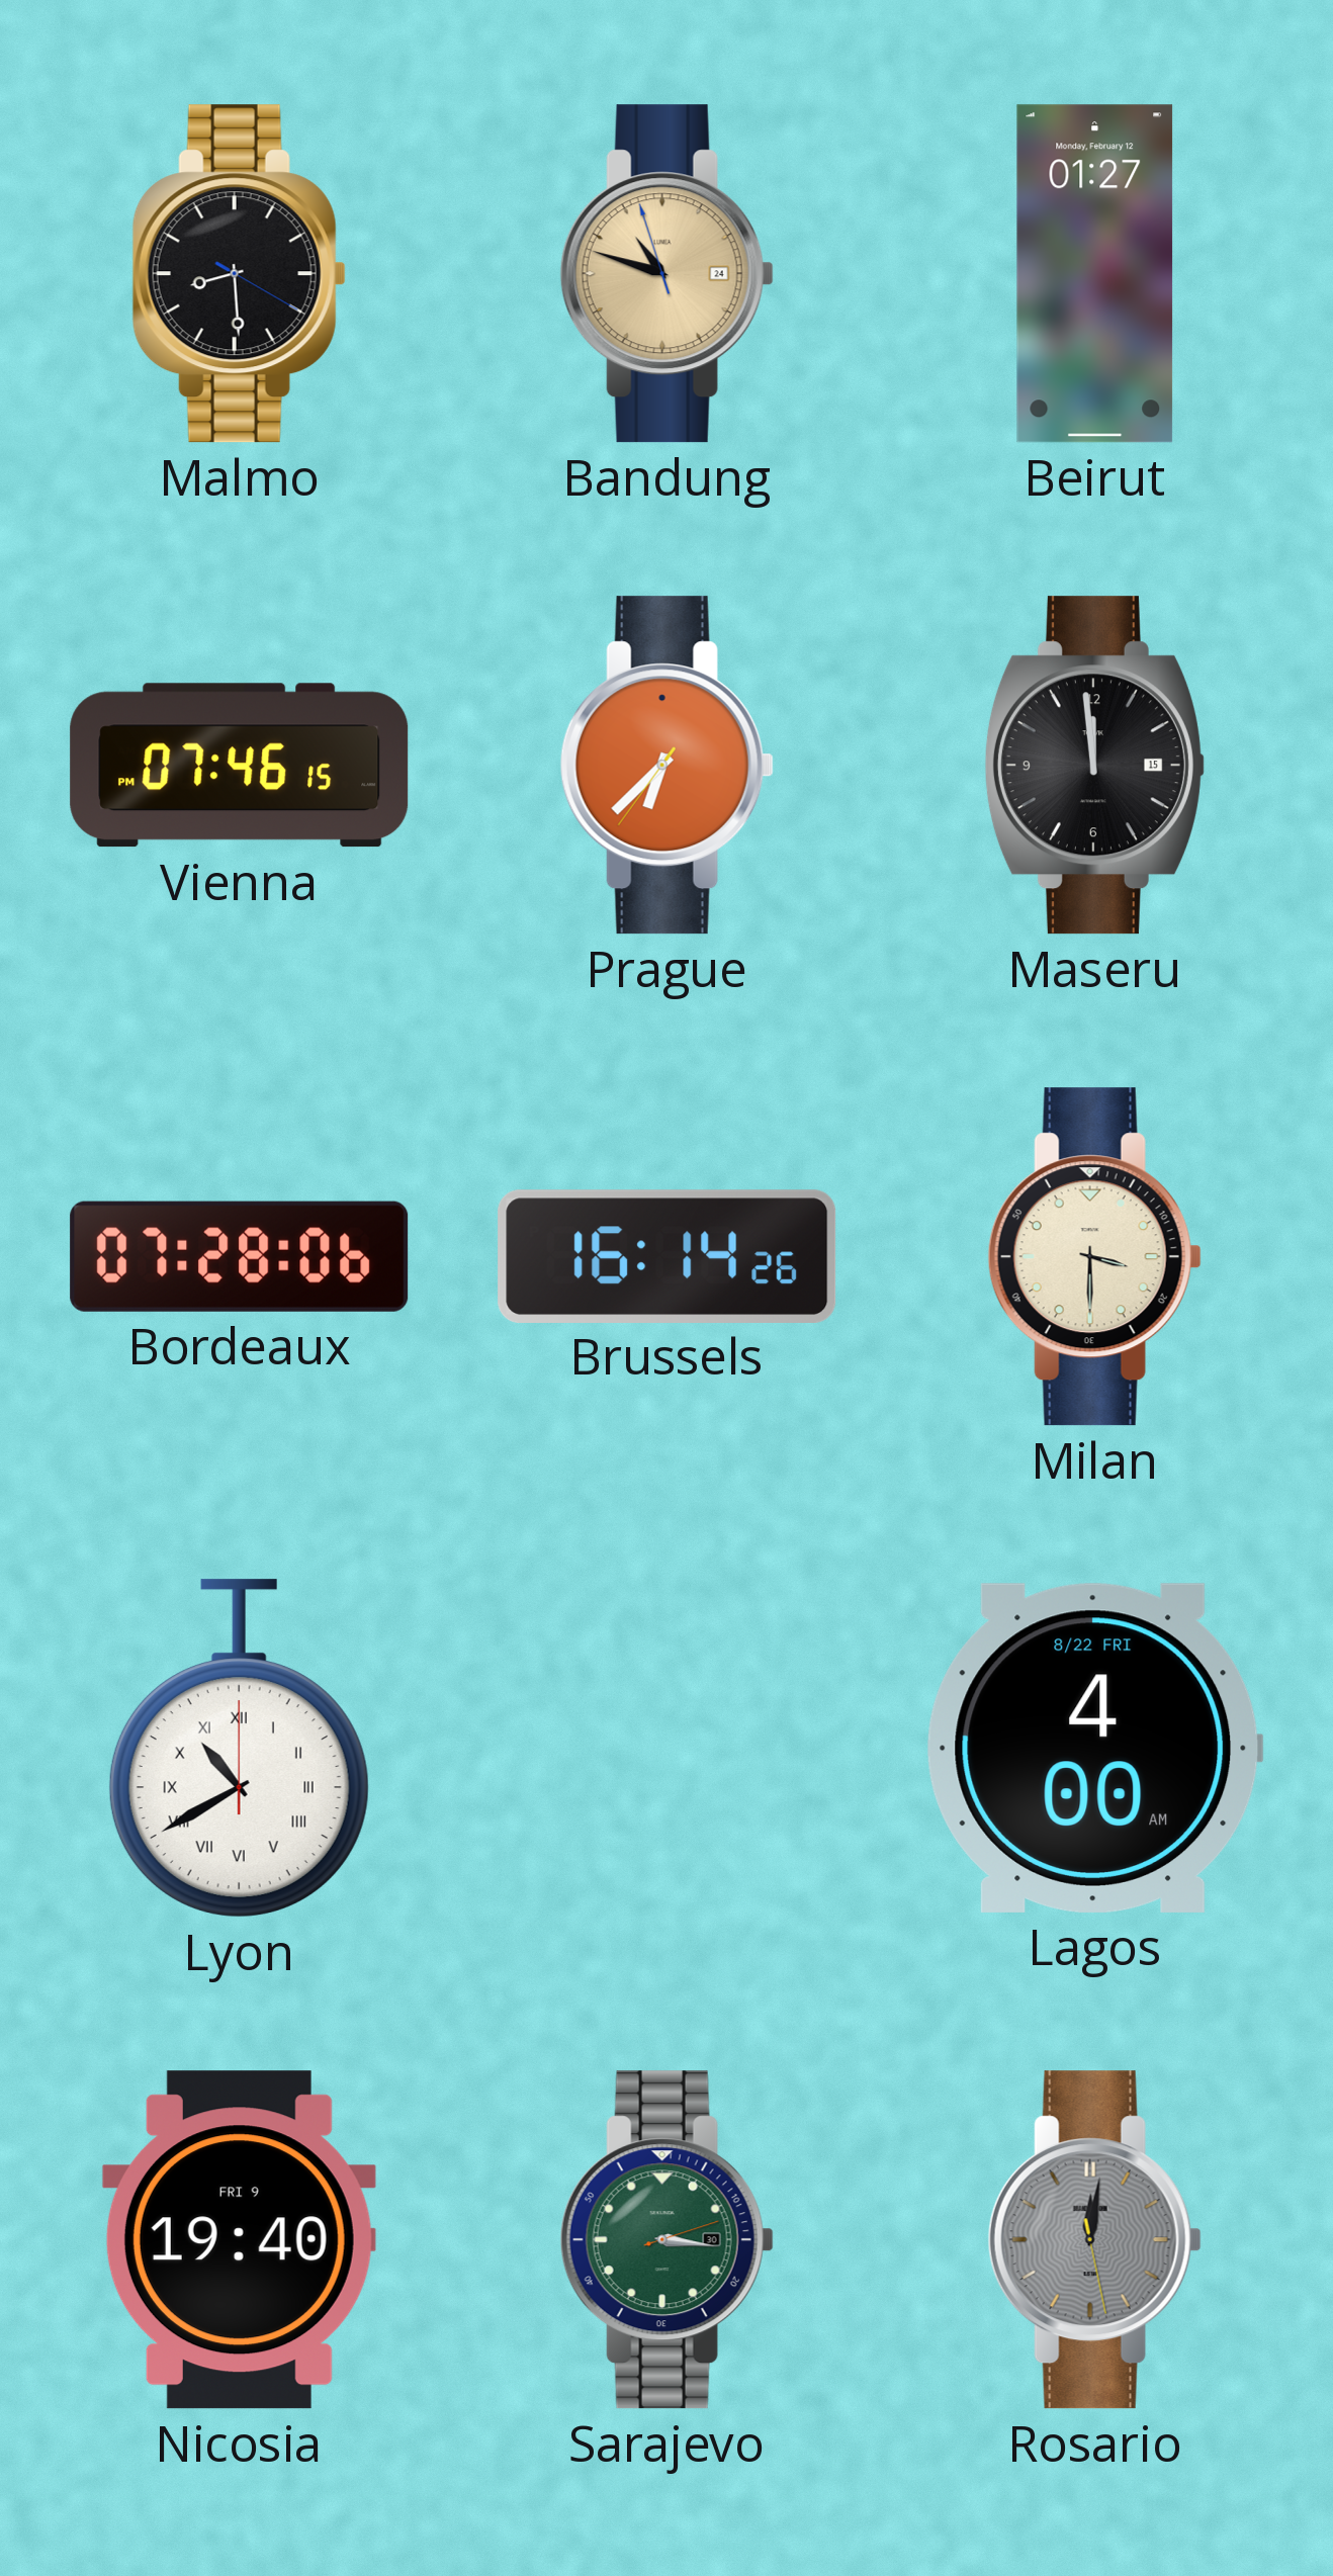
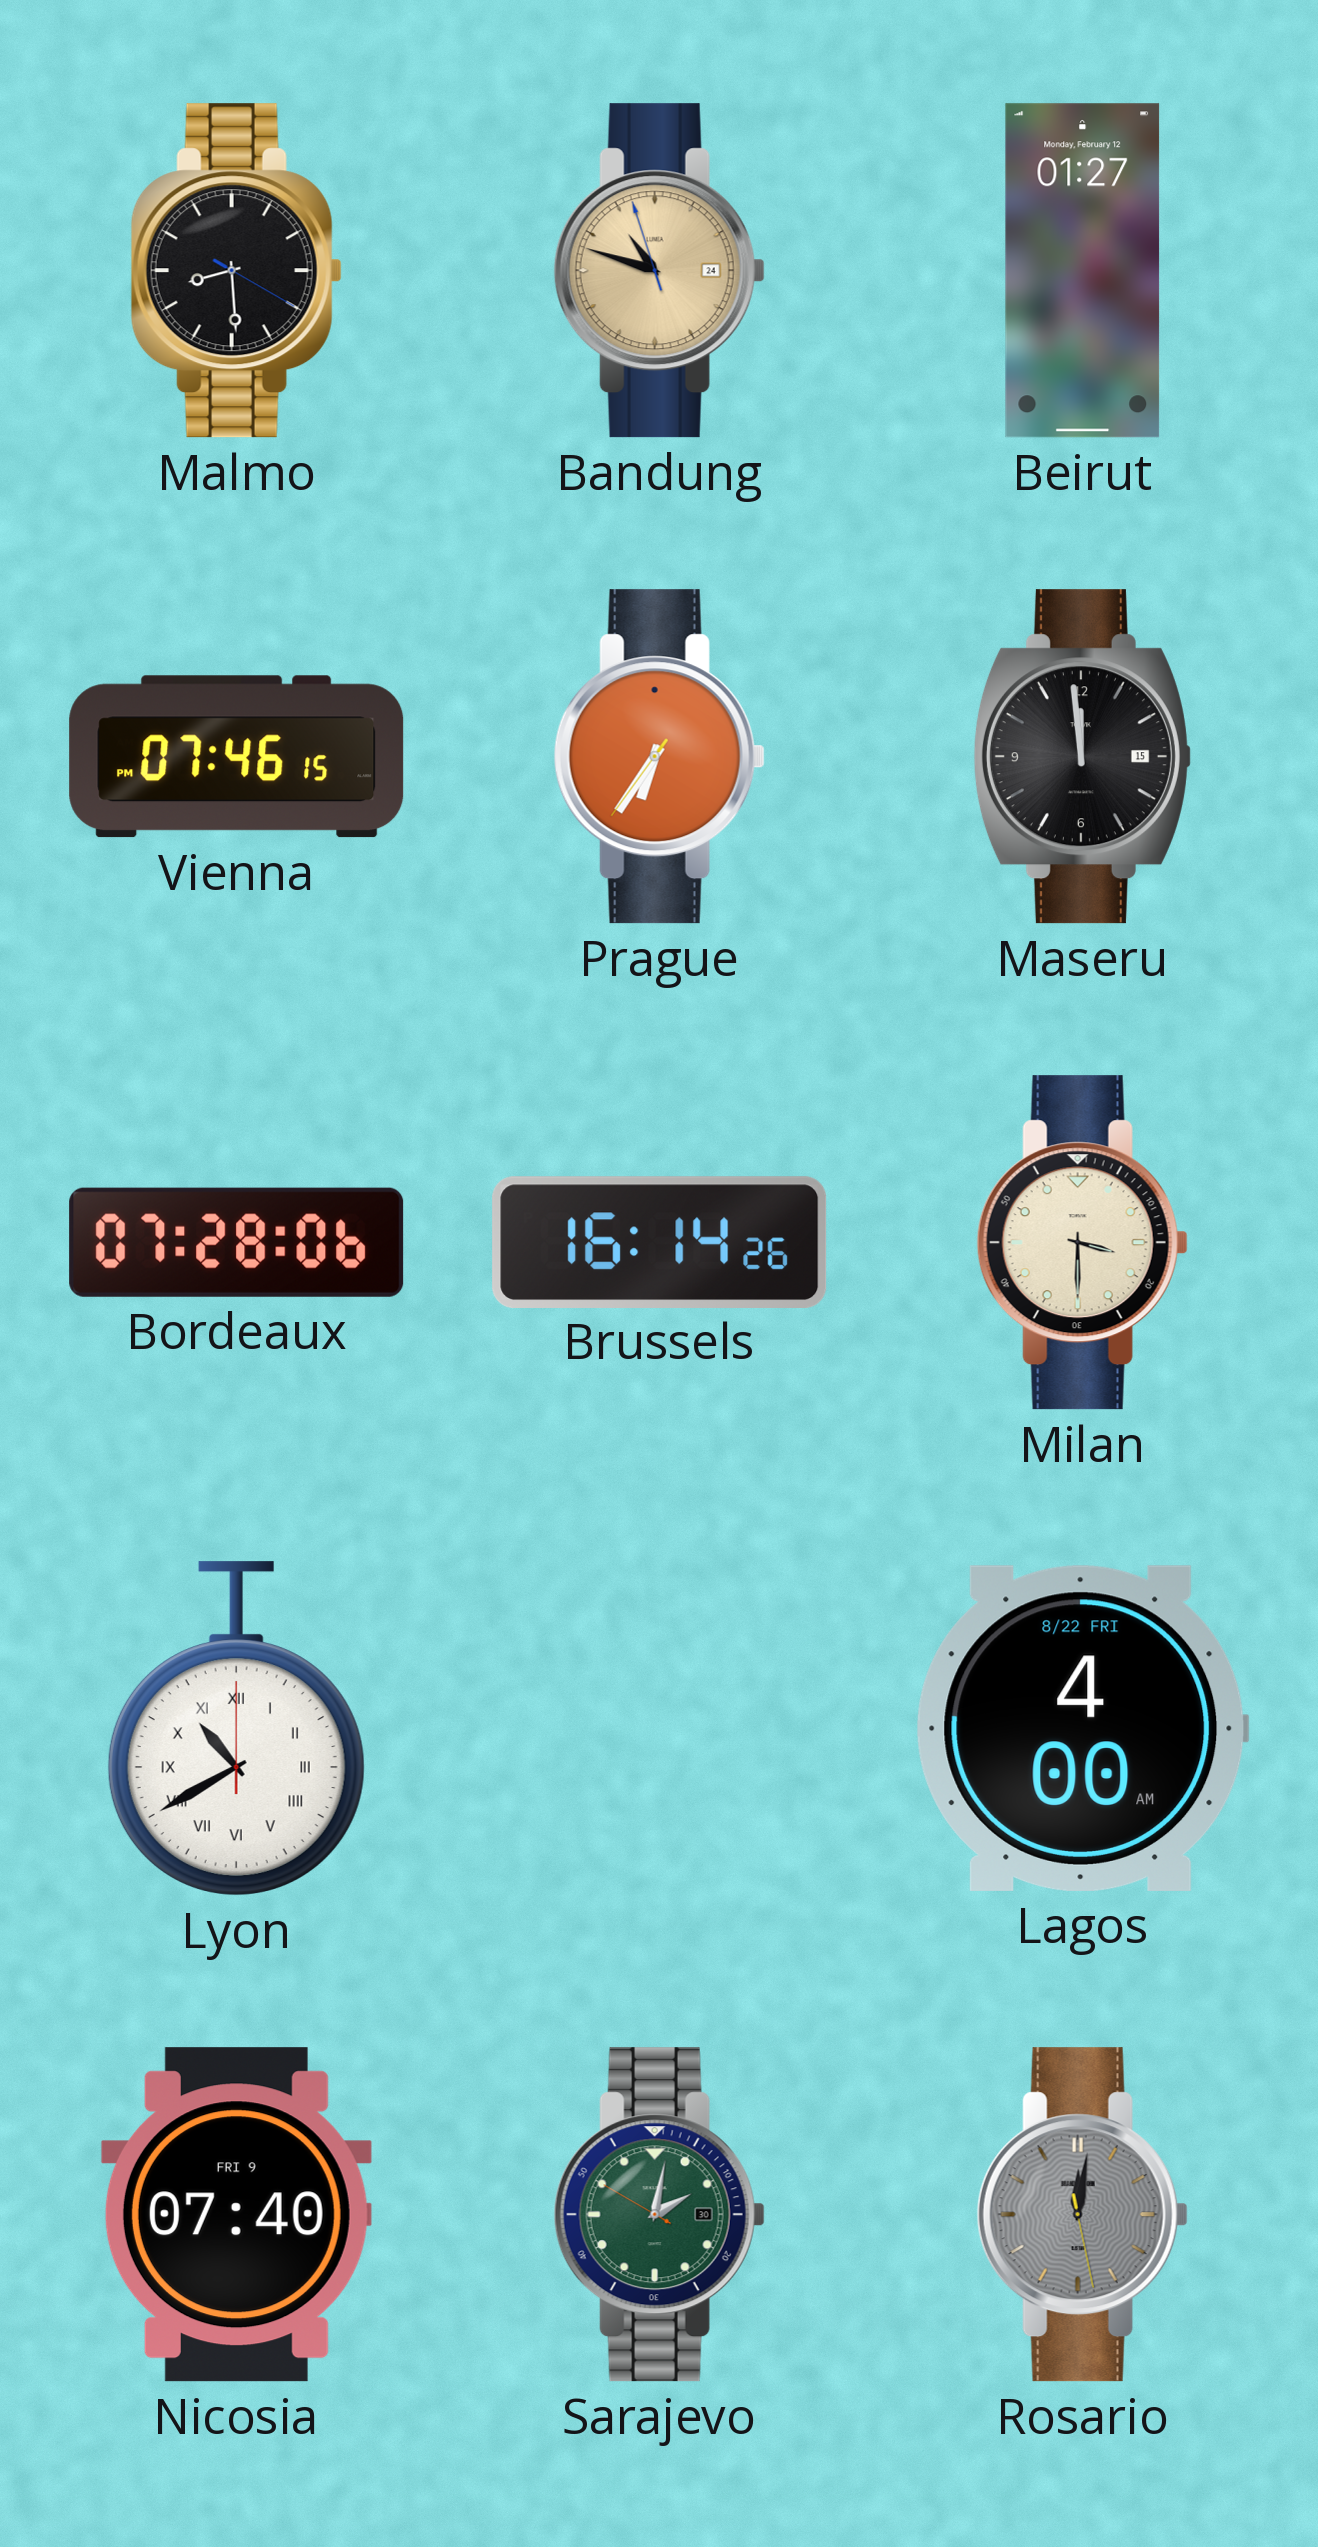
Prague: 6:37 -> 6:35 (659, 757)
Nicosia: 19:40 -> 07:40 (236, 2215)
Sarajevo: 3:16 -> 2:01 (659, 2215)
